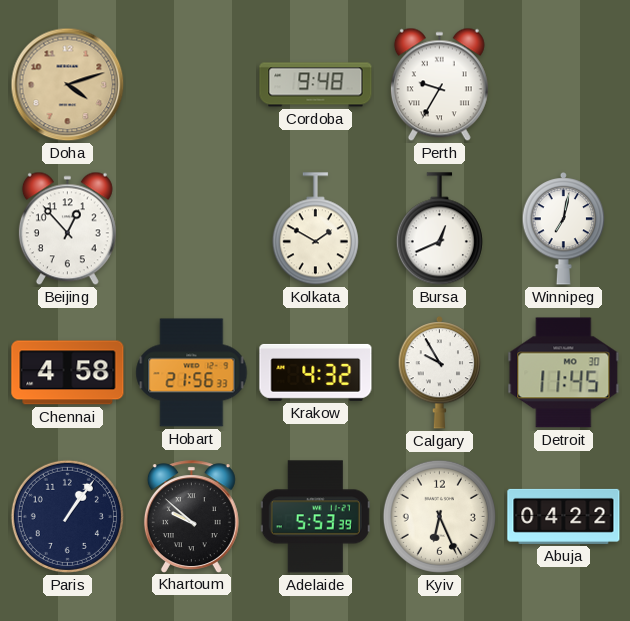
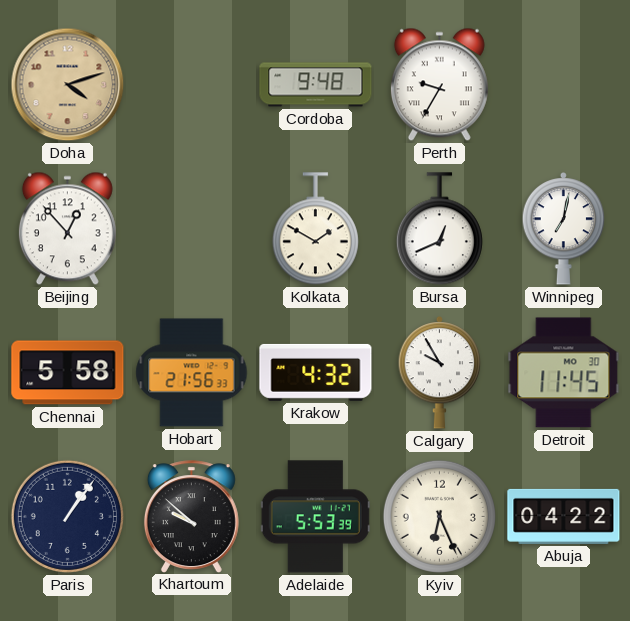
Chennai: 4:58 -> 5:58 (68, 373)
